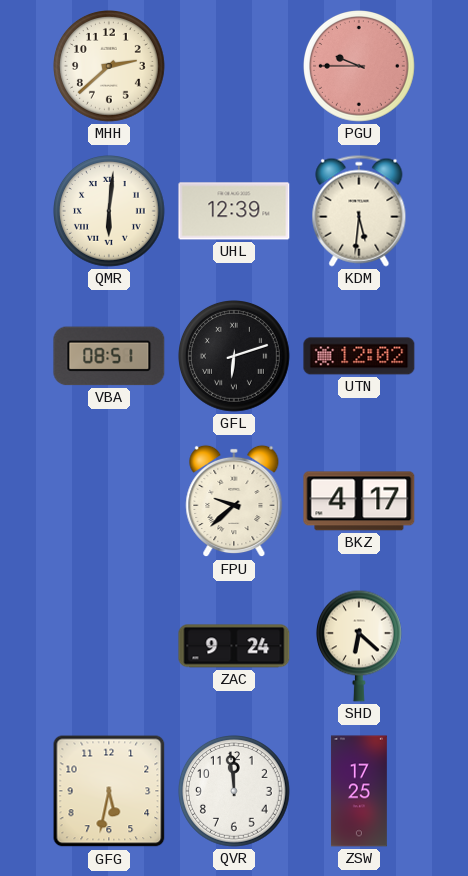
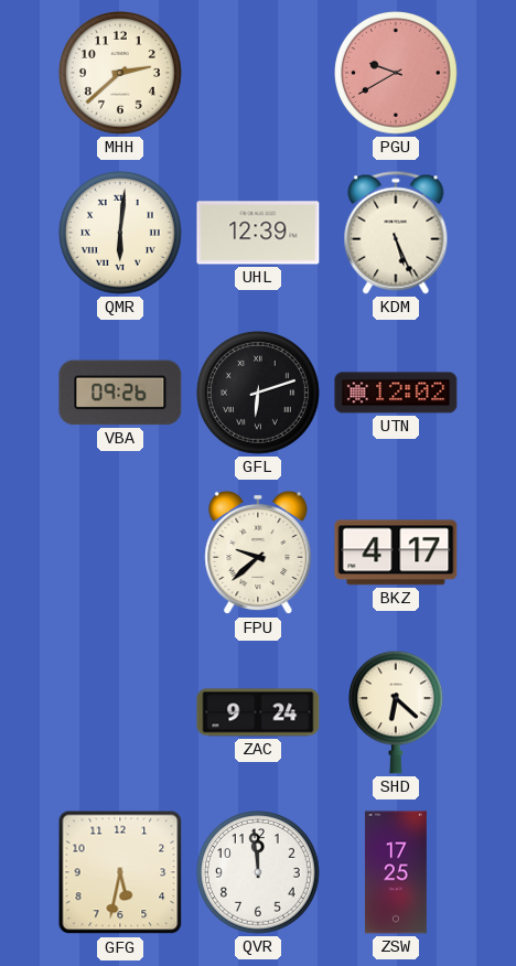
PGU: 9:45 -> 9:40 (397, 74)
KDM: 5:31 -> 5:26 (396, 233)
VBA: 08:51 -> 09:26 (120, 393)
